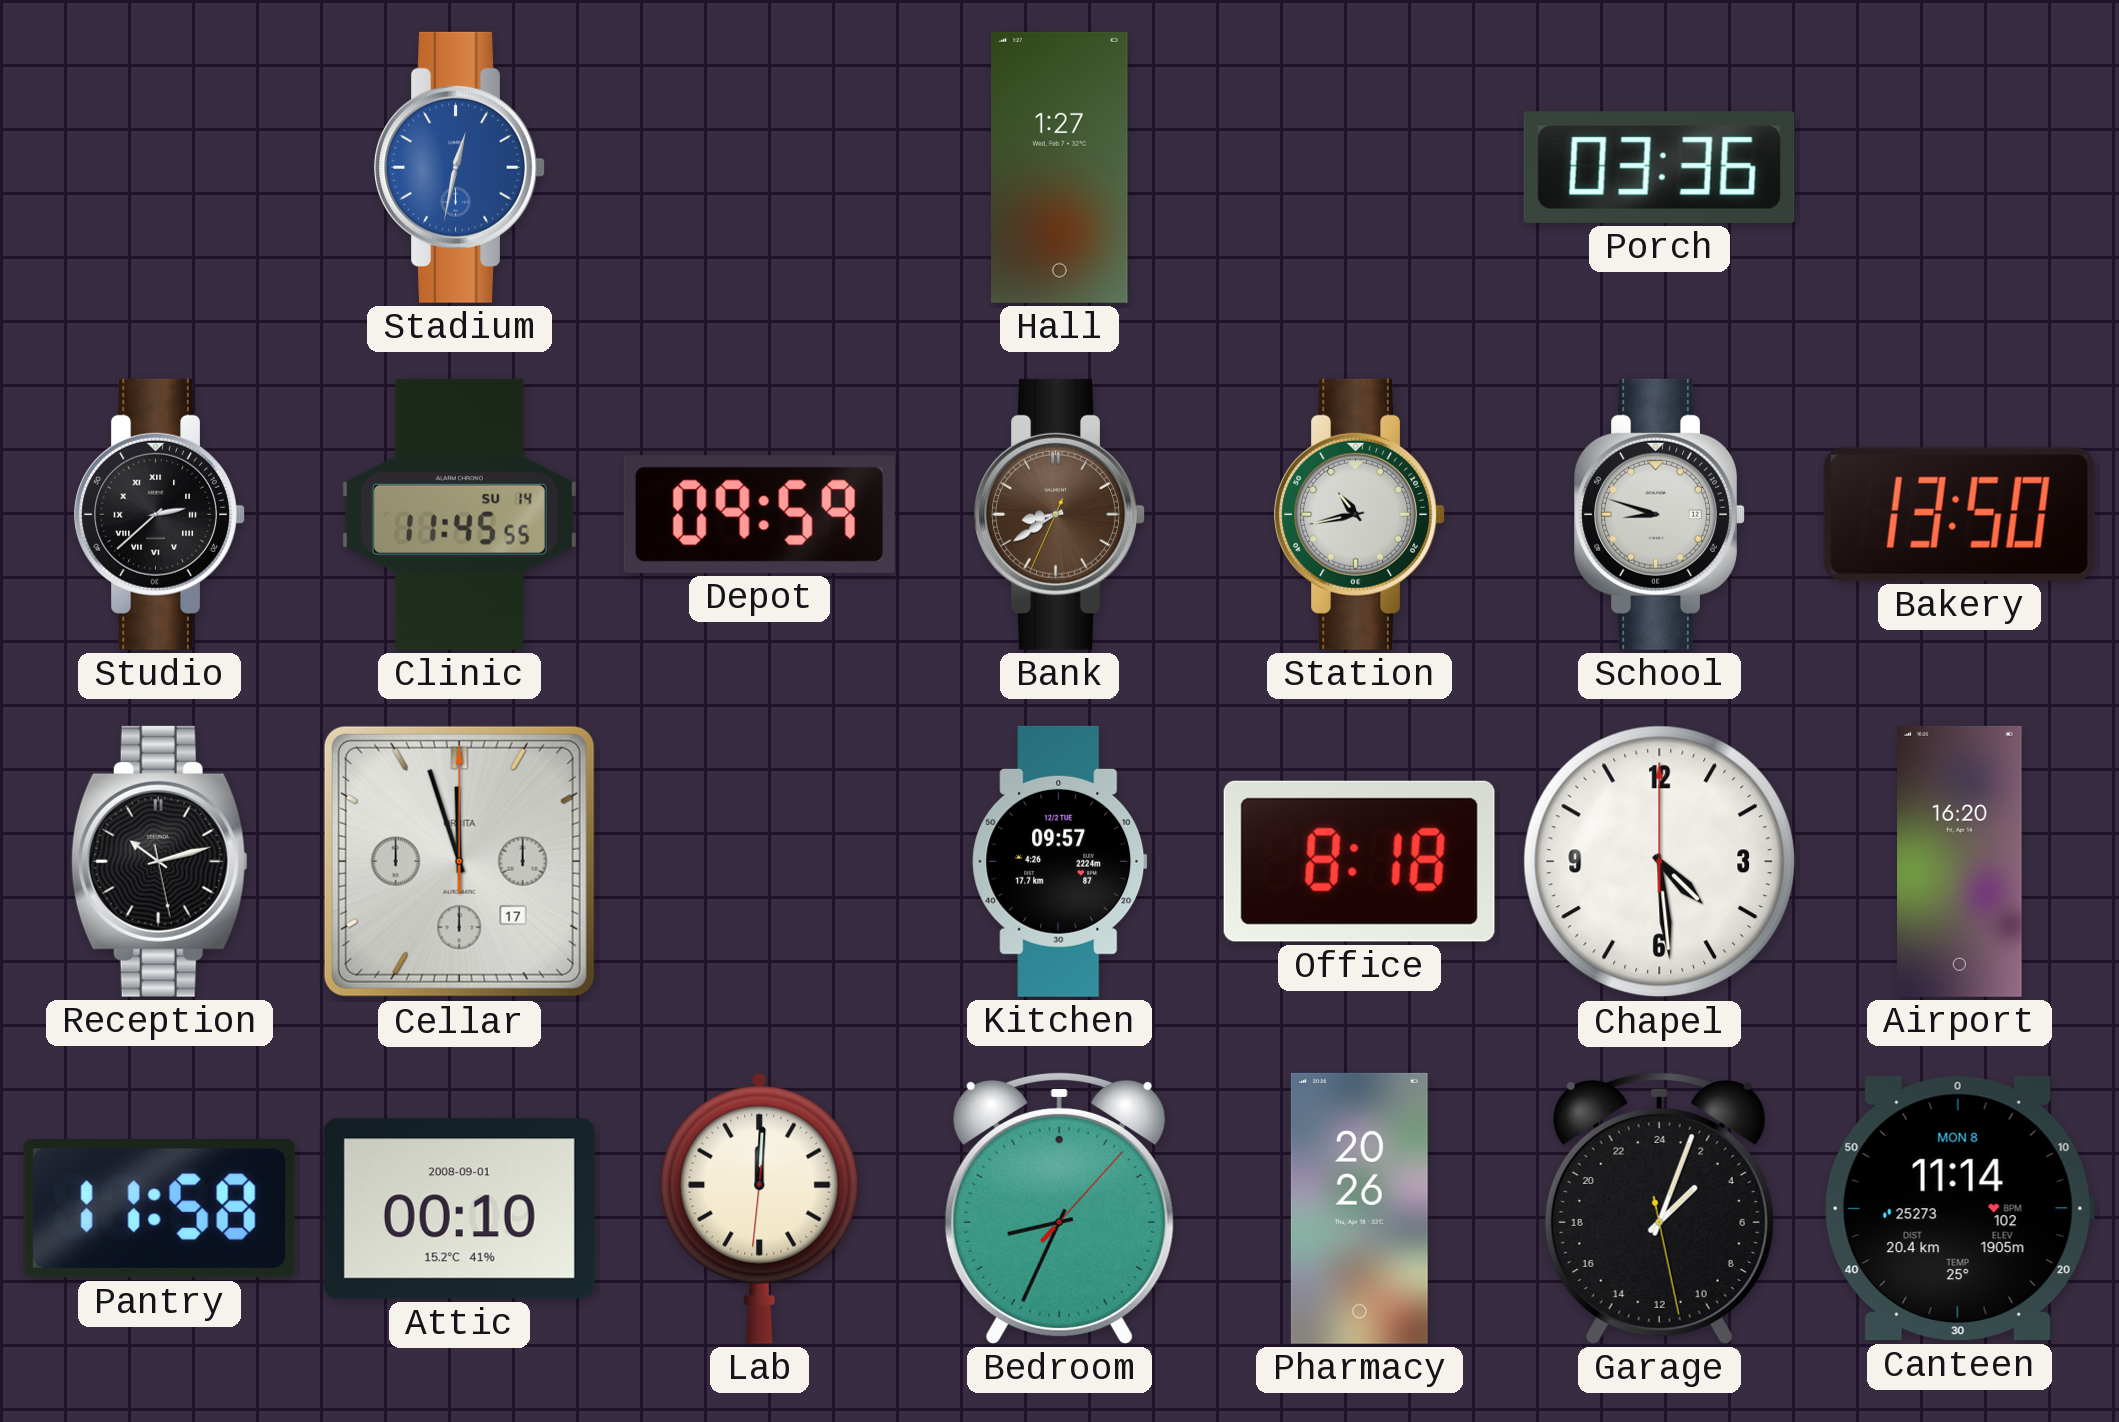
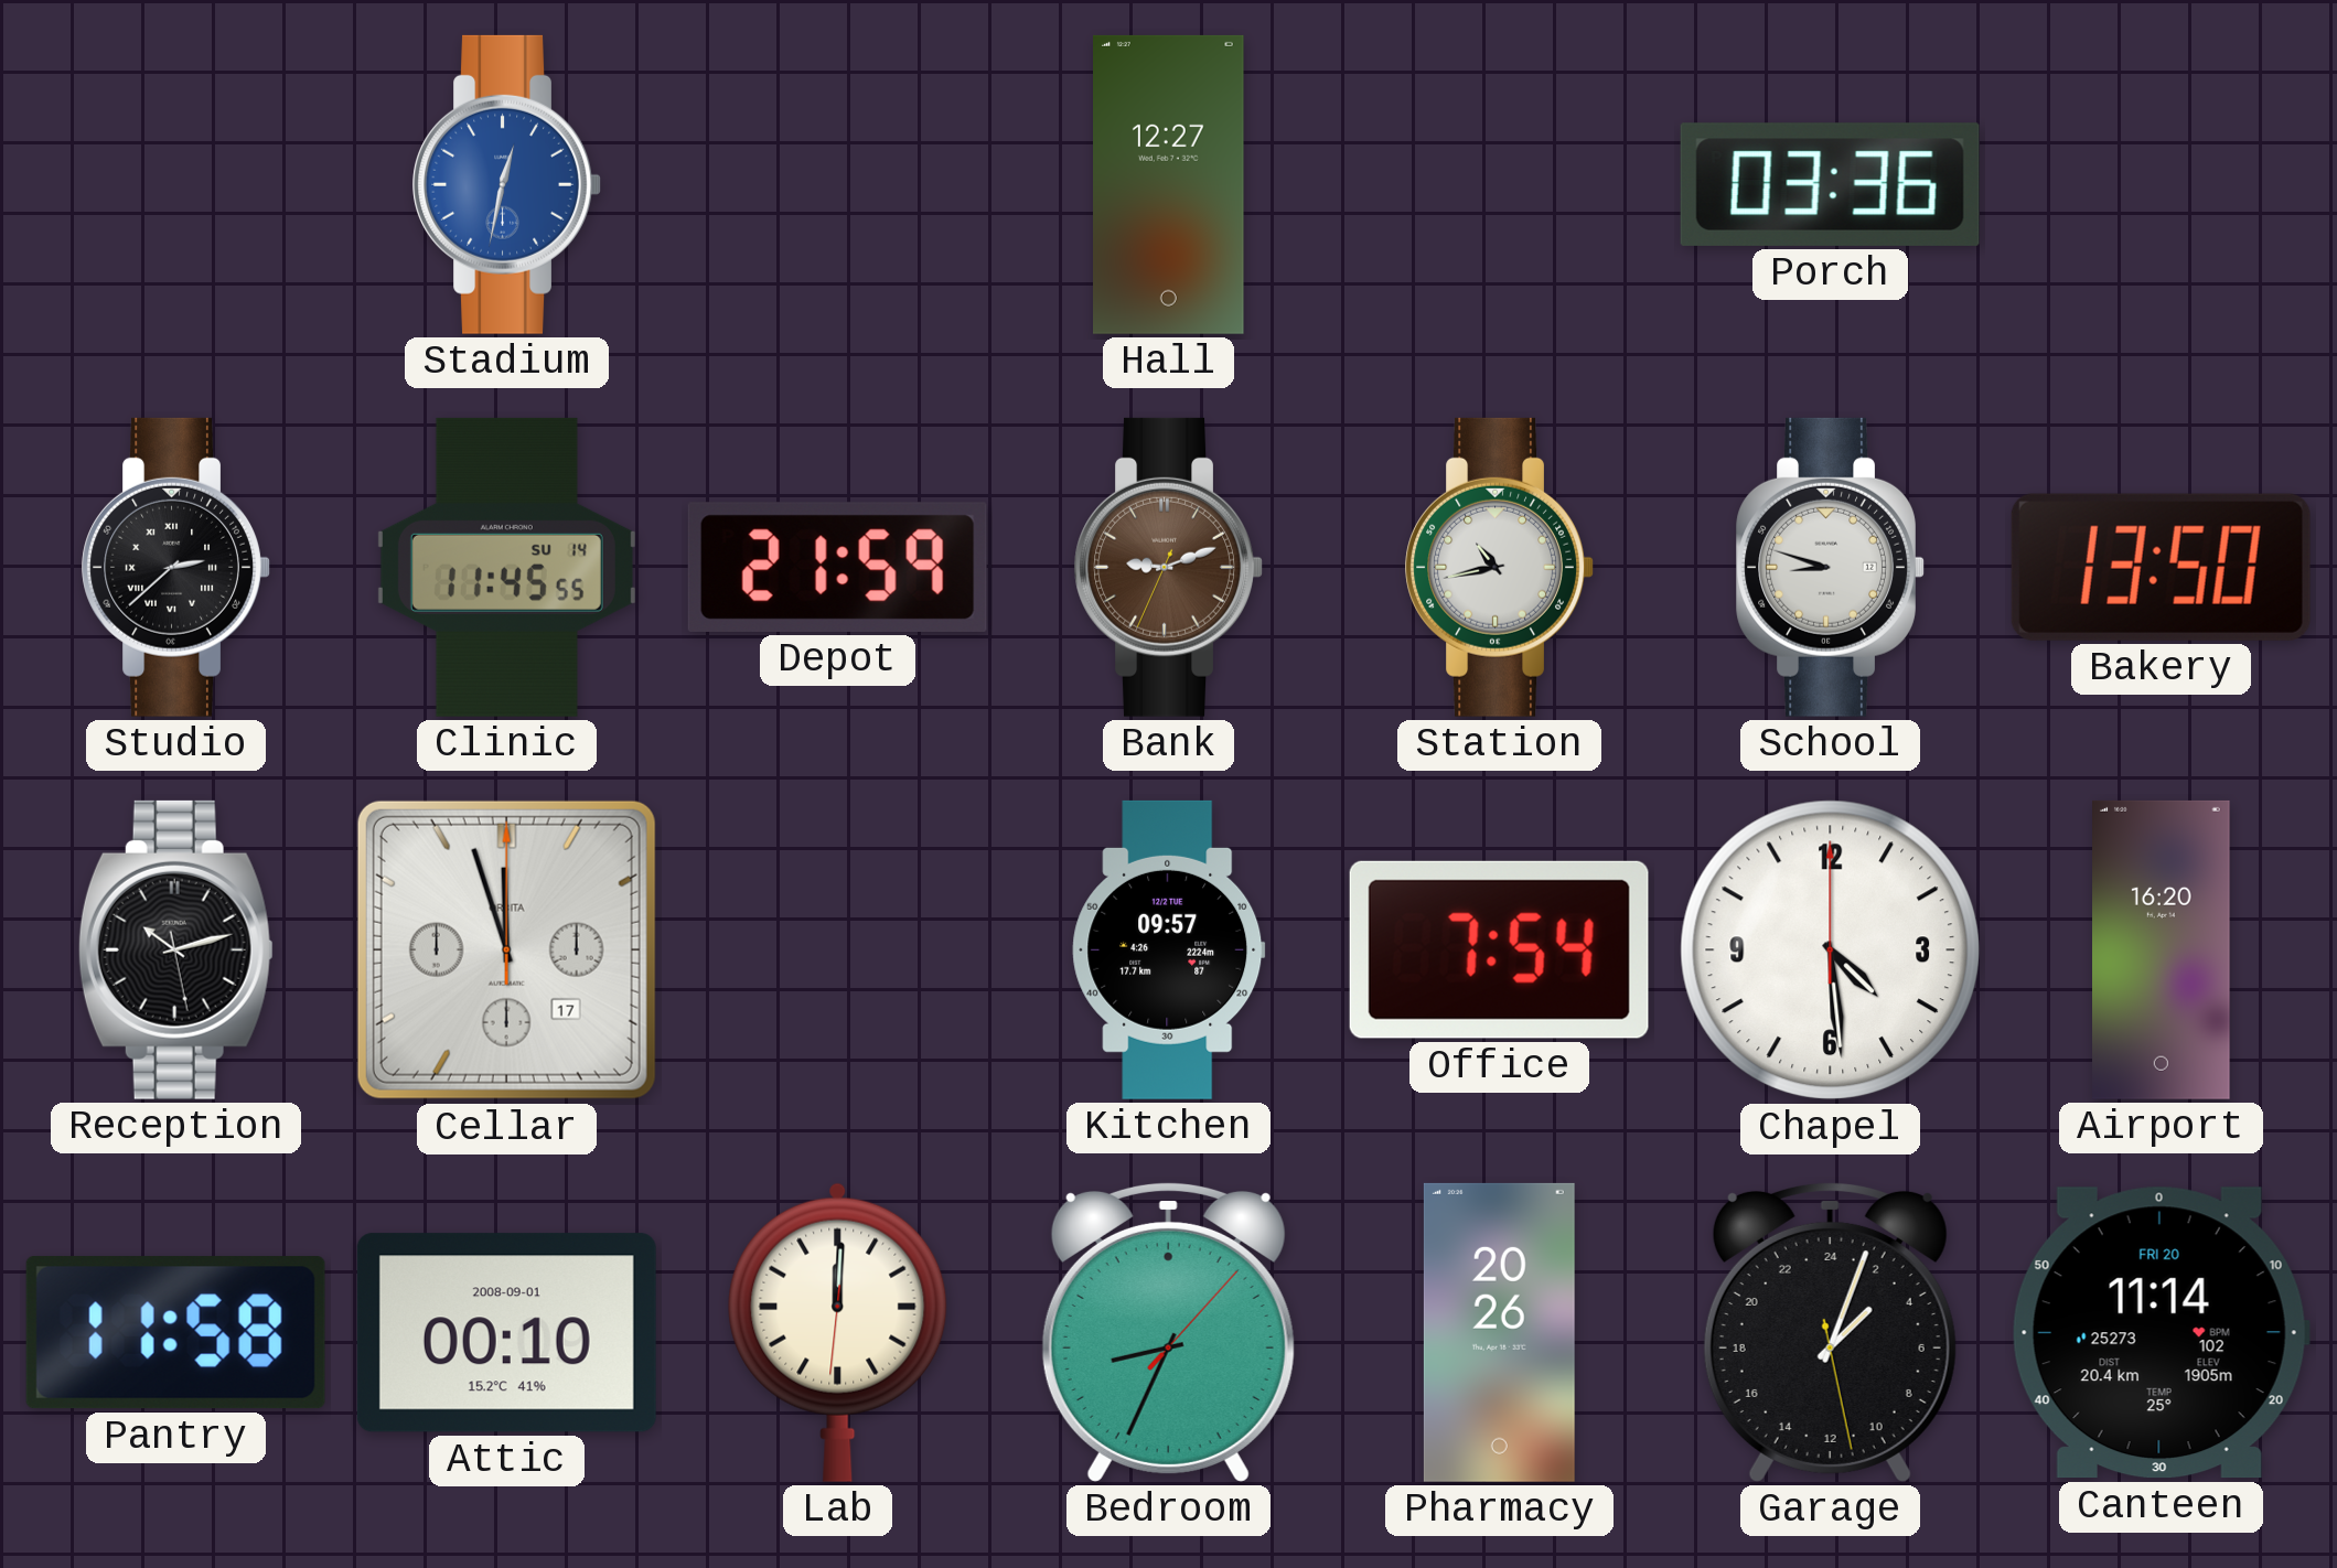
Hall: 1:27 -> 12:27 (1169, 184)
Depot: 09:59 -> 21:59 (837, 567)
Bank: 8:39 -> 9:11 (1168, 567)
Office: 8:18 -> 7:54 (1499, 949)
Canteen date: MON 8 -> FRI 20 (2161, 1333)
